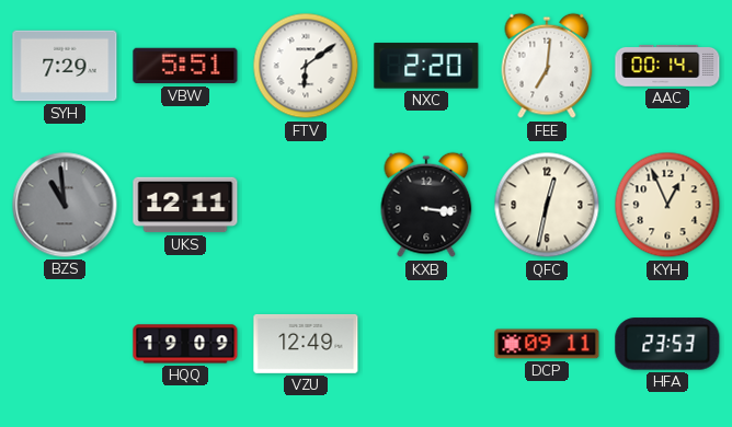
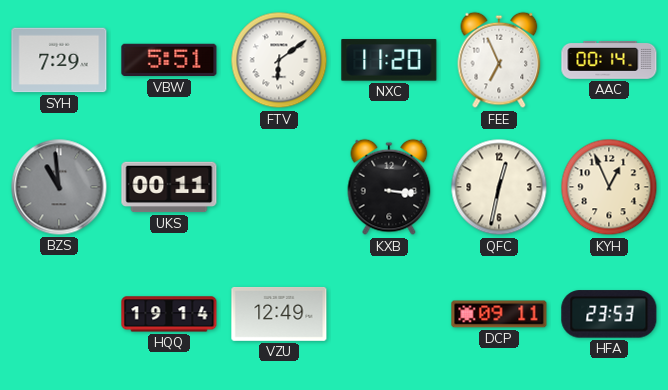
NXC: 2:20 -> 11:20 (389, 60)
FEE: 7:01 -> 6:56 (499, 60)
UKS: 12:11 -> 00:11 (169, 187)
HQQ: 19:09 -> 19:14 (169, 314)
